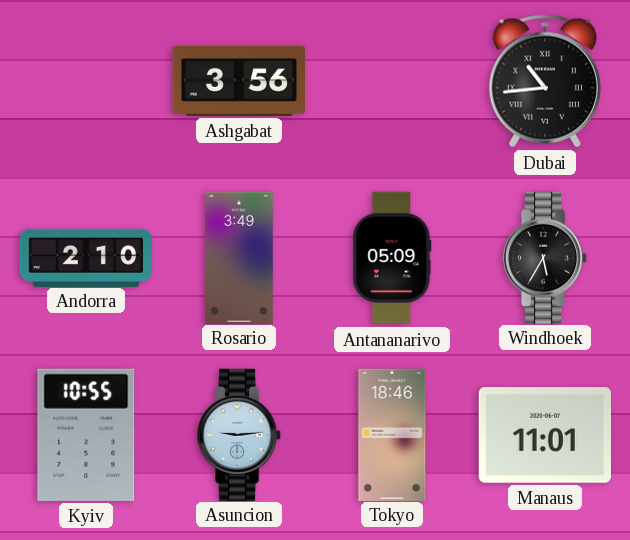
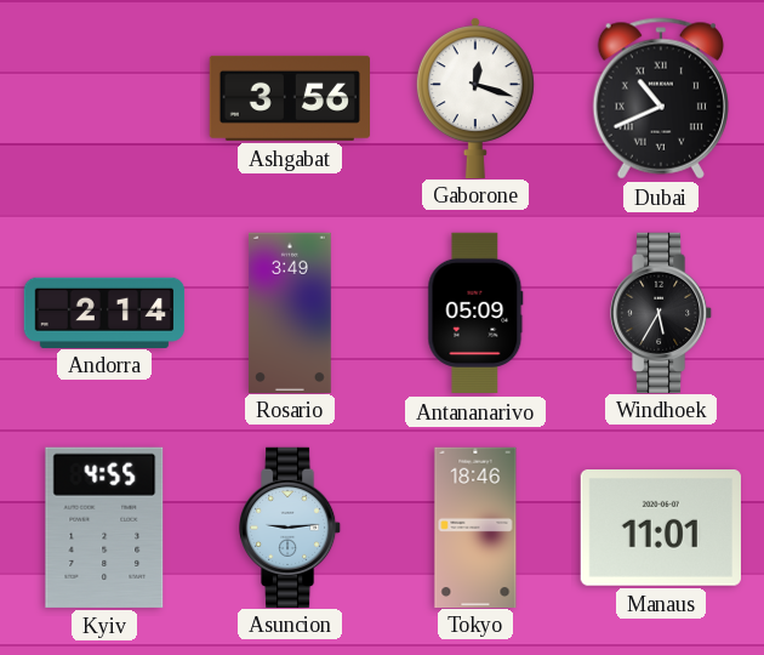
Gaborone: none -> 12:18 (475, 97)
Dubai: 10:44 -> 10:41 (661, 98)
Andorra: 2:10 -> 2:14 (104, 312)
Kyiv: 10:55 -> 4:55 (104, 528)
